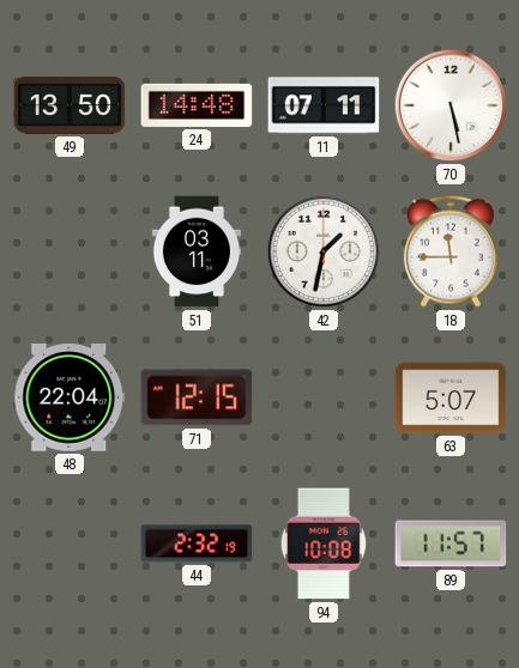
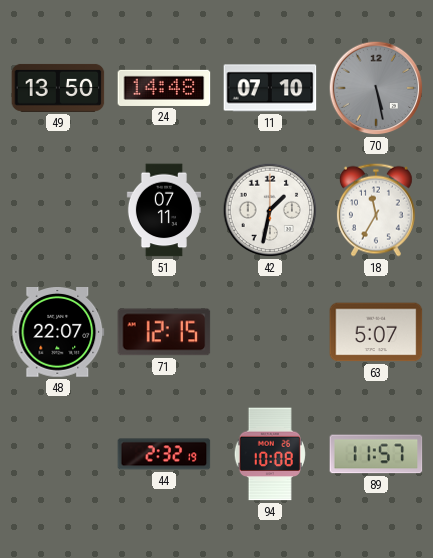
11: 07:11 -> 07:10 (270, 88)
70 dial: white -> grey (376, 88)
51: 03:11 -> 07:11 (164, 210)
18: 11:45 -> 11:35 (376, 210)
48: 22:04 -> 22:07 (58, 333)
